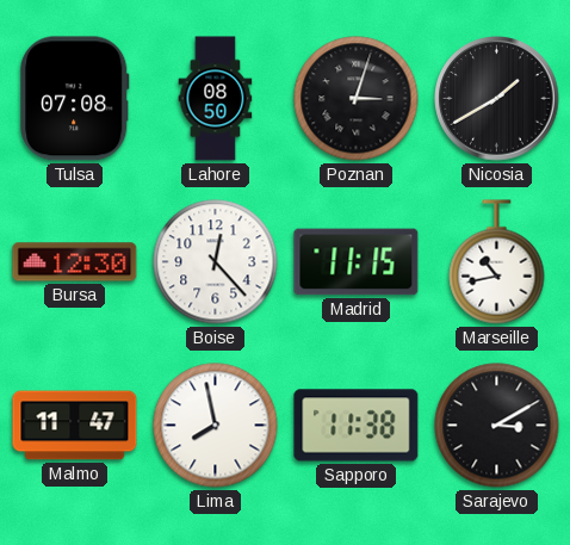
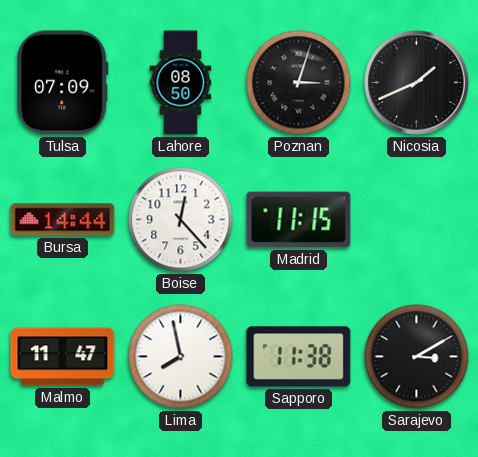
Tulsa: 07:08 -> 07:09 (63, 83)
Nicosia: 1:40 -> 1:41 (417, 83)
Bursa: 12:30 -> 14:44 (63, 220)
Marseille: 10:43 -> none (497, 262)
